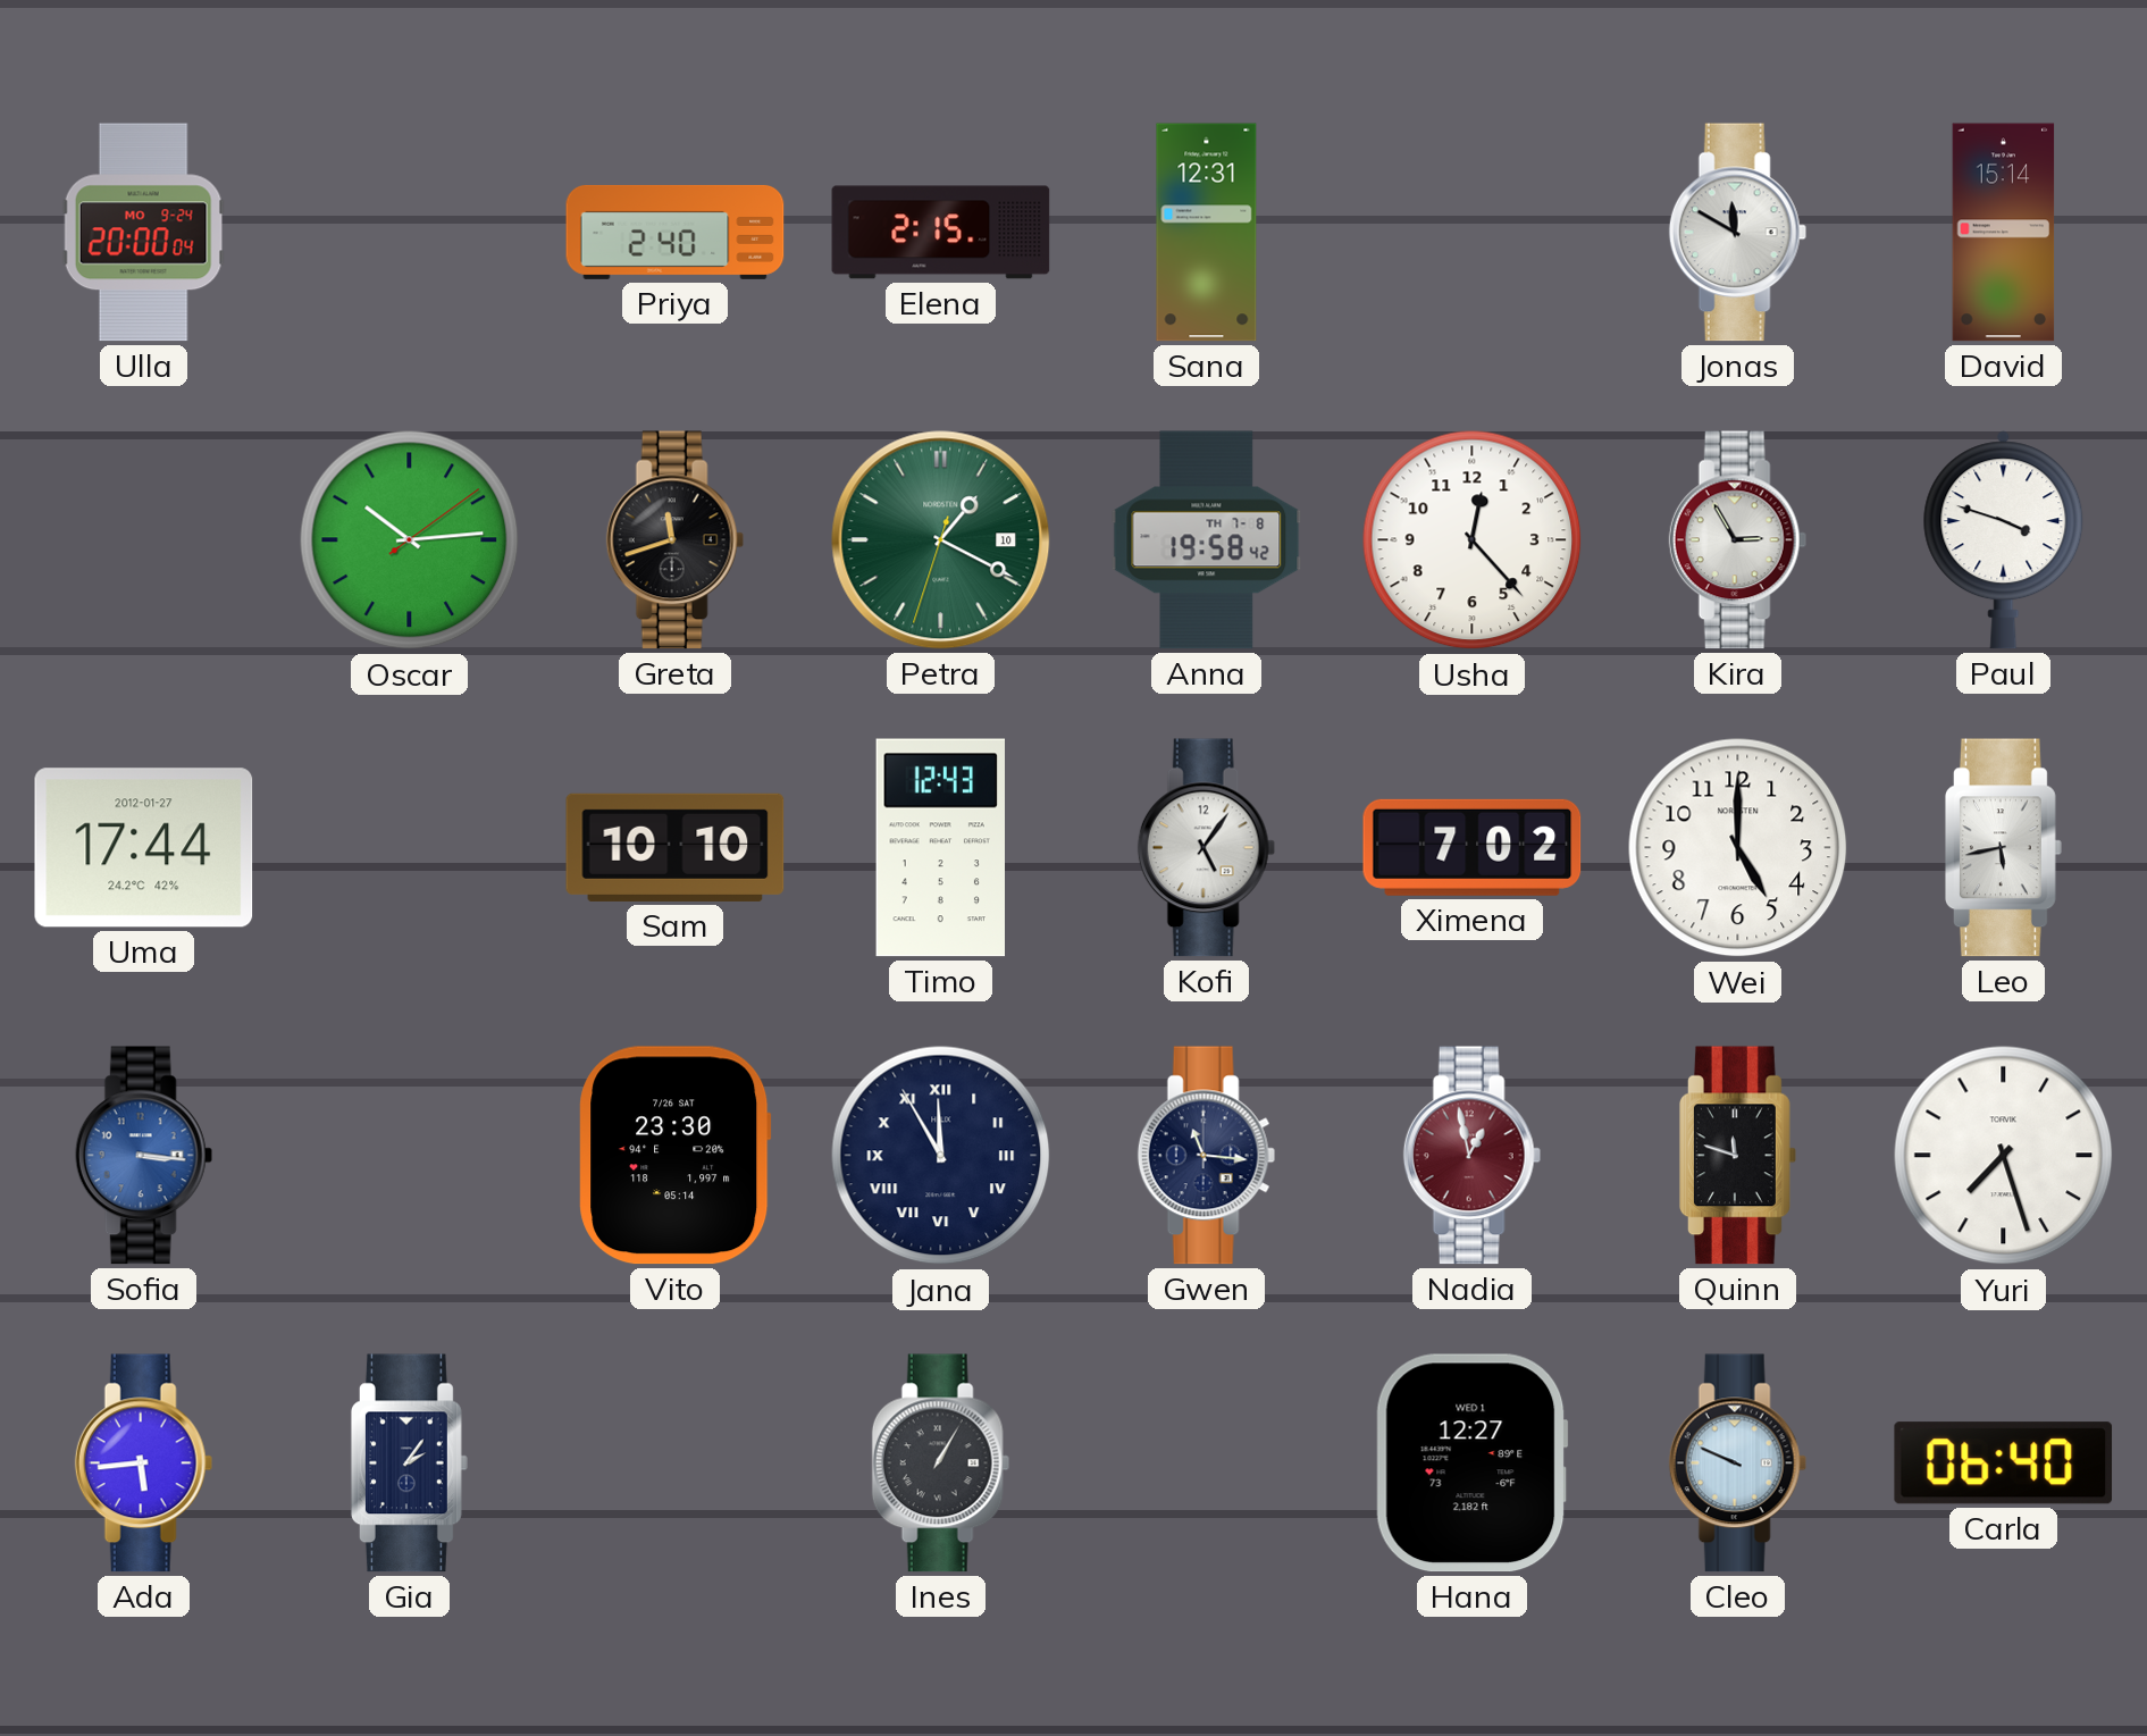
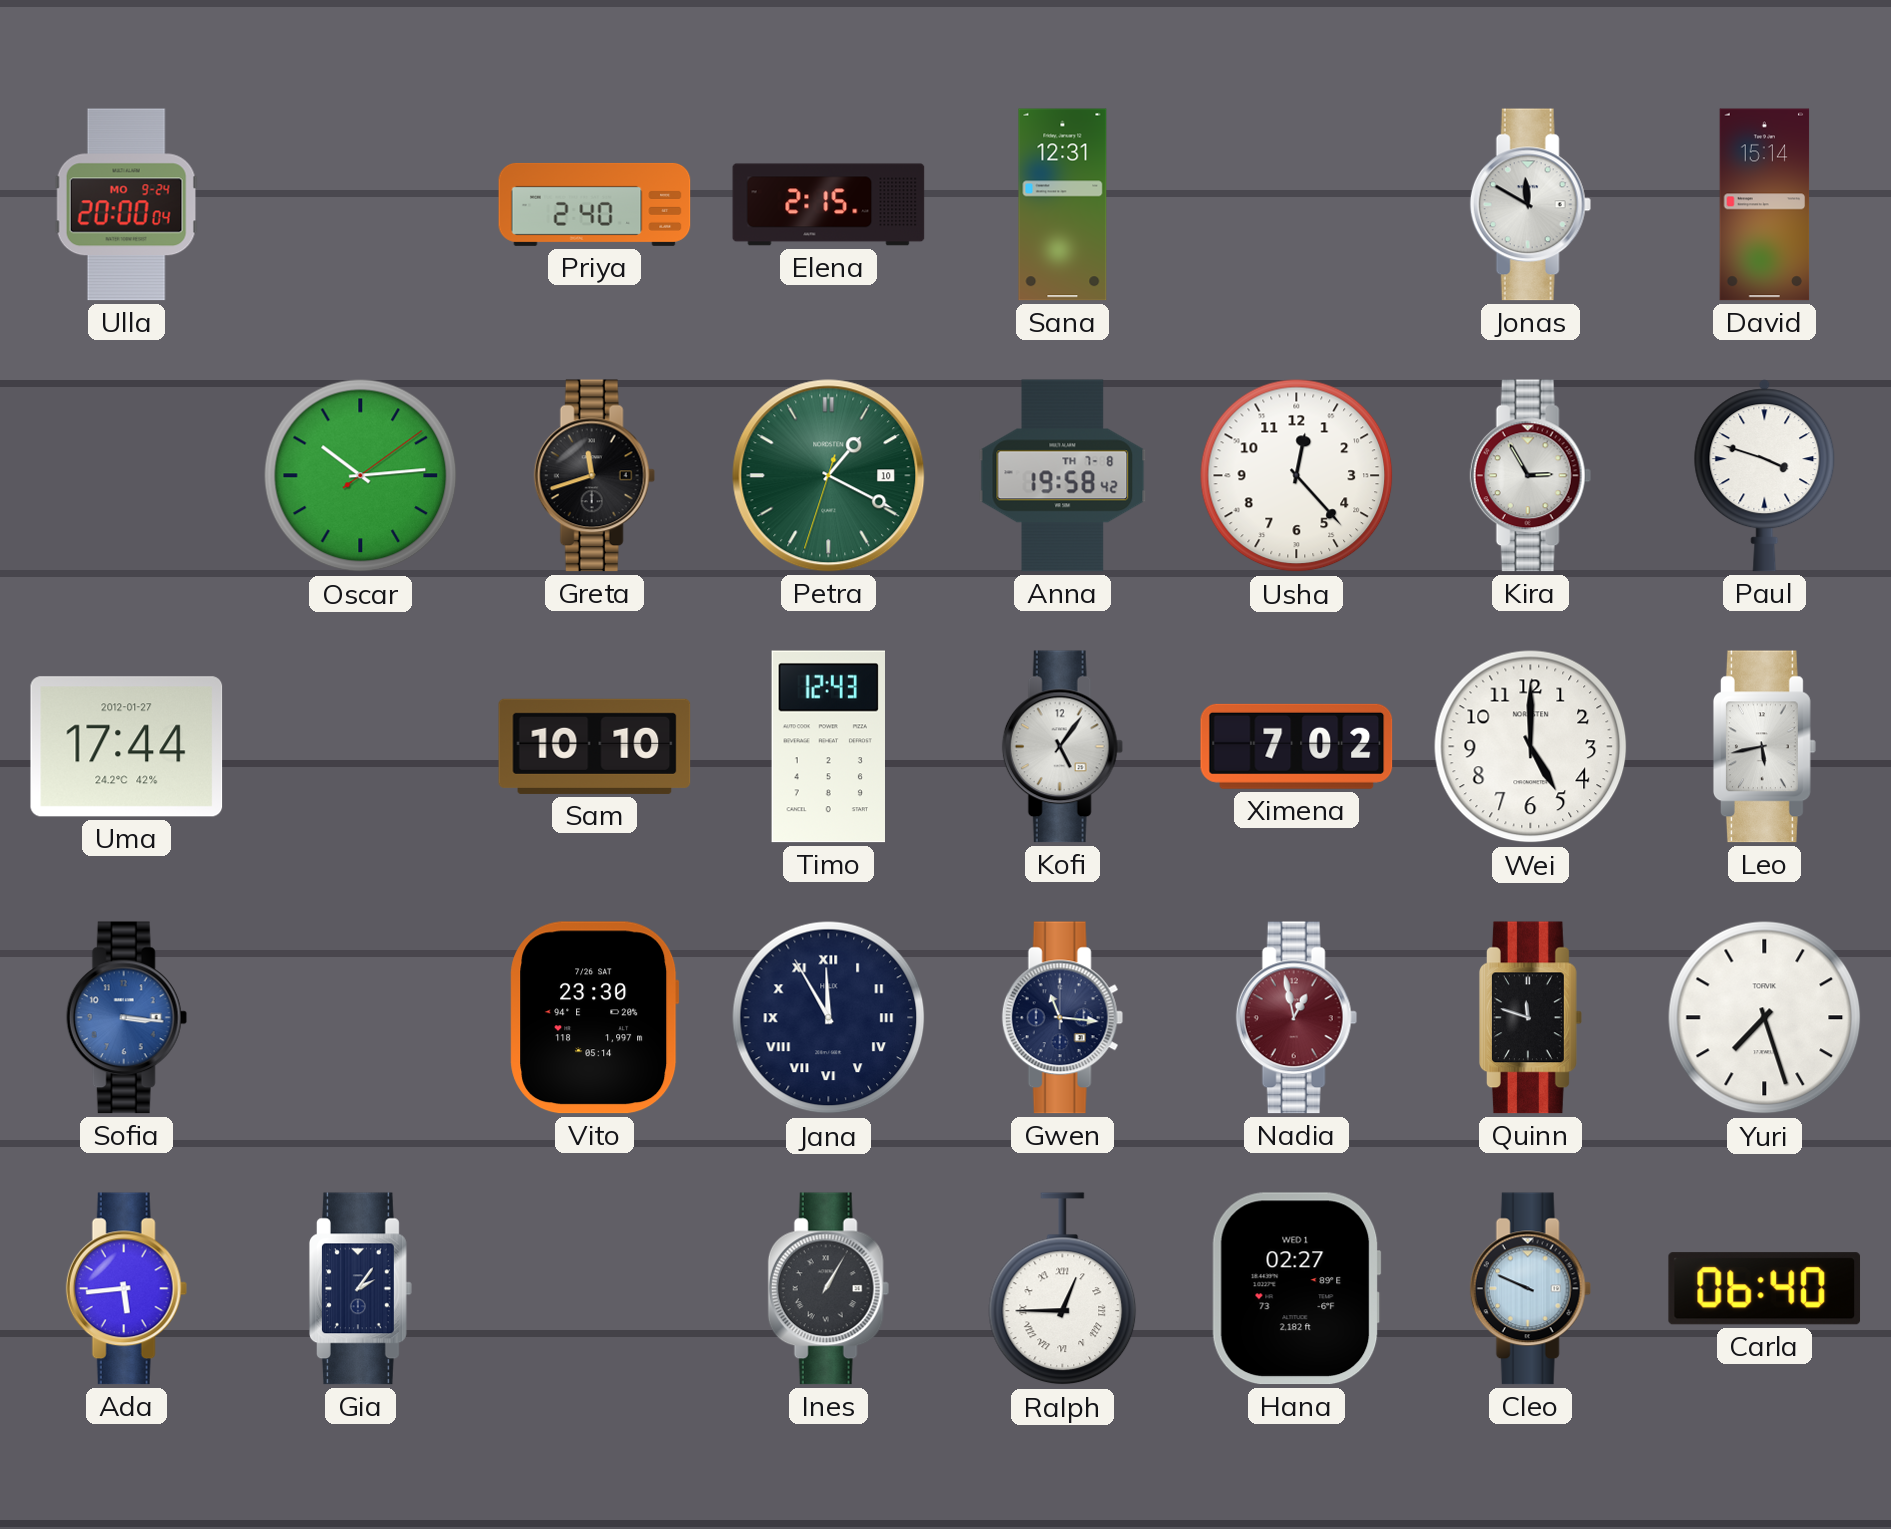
Ralph: none -> 12:45 (1063, 1289)
Hana: 12:27 -> 02:27 (1296, 1289)
